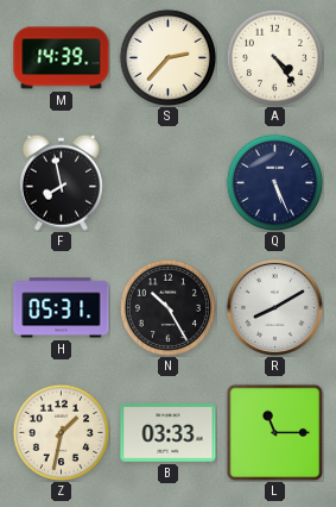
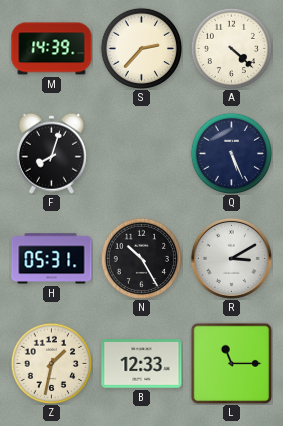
A: 4:24 -> 4:22 (231, 48)
F: 7:58 -> 8:03 (51, 153)
R: 8:10 -> 3:10 (231, 258)
B: 03:33 -> 12:33 (142, 364)
